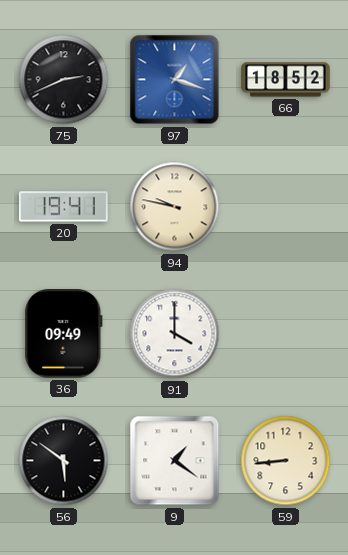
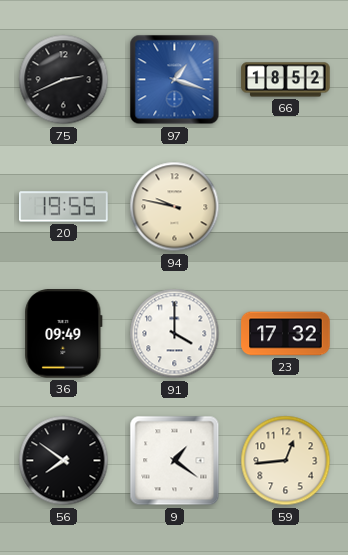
20: 19:41 -> 19:55 (64, 207)
23: none -> 17:32 (286, 334)
56: 5:51 -> 7:51 (64, 461)
59: 8:44 -> 12:44 (286, 461)
